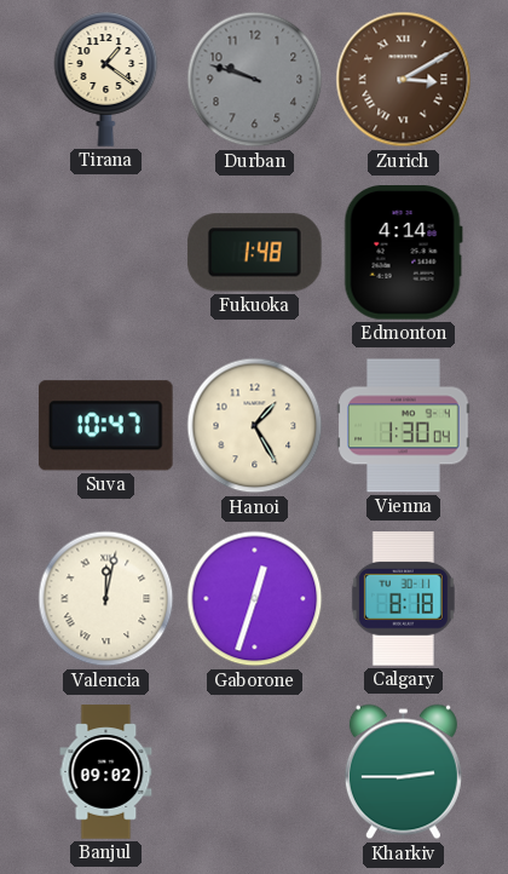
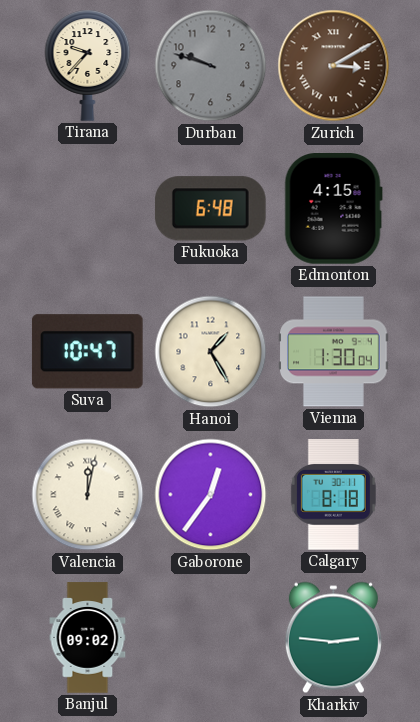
Tirana: 1:21 -> 9:37 (88, 65)
Fukuoka: 1:48 -> 6:48 (210, 209)
Edmonton: 4:14 -> 4:15 (333, 209)
Gaborone: 12:33 -> 12:36 (211, 495)
Kharkiv: 2:45 -> 2:46 (333, 638)
